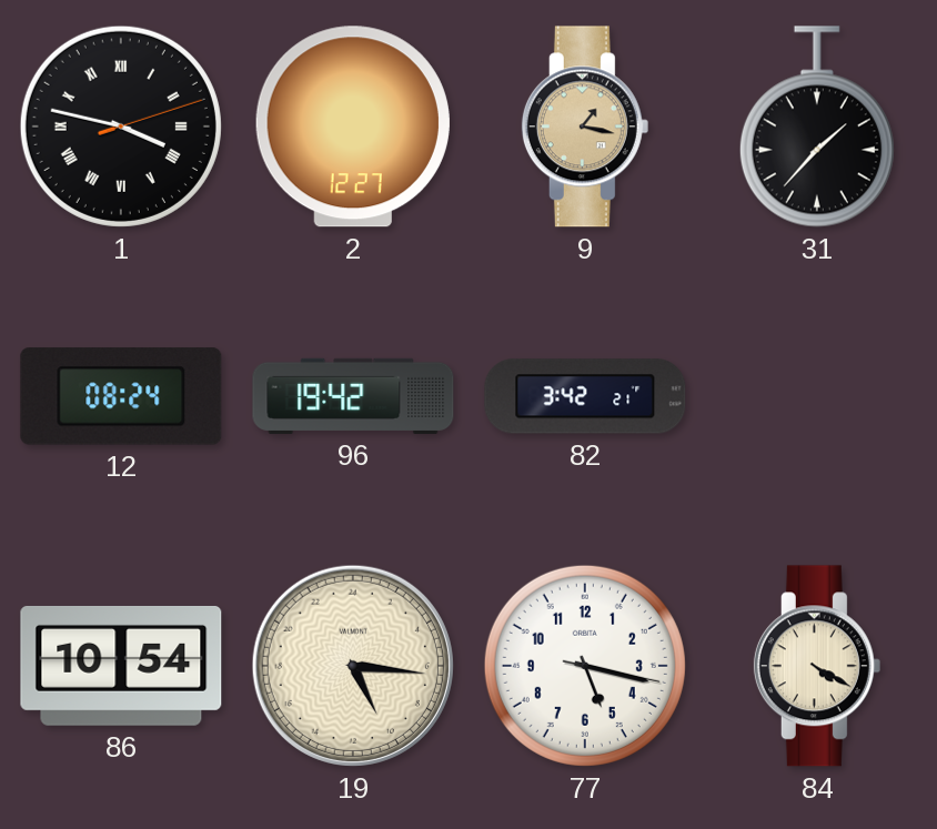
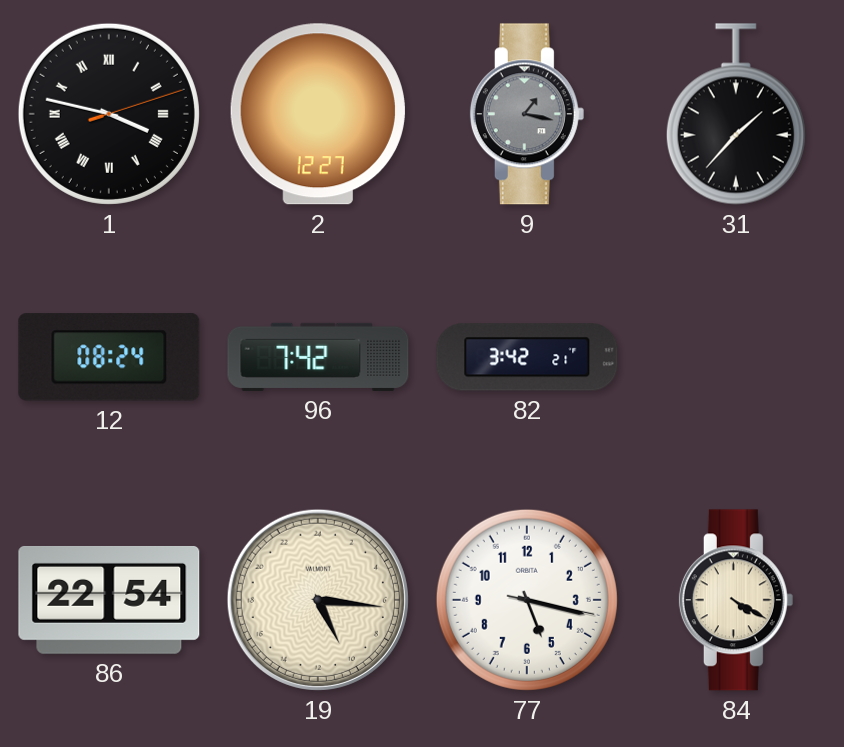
9 dial: champagne -> grey (527, 114)
96: 19:42 -> 7:42 (318, 357)
86: 10:54 -> 22:54 (109, 600)
